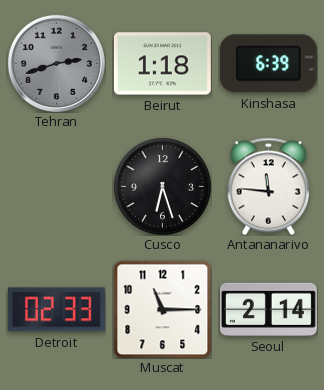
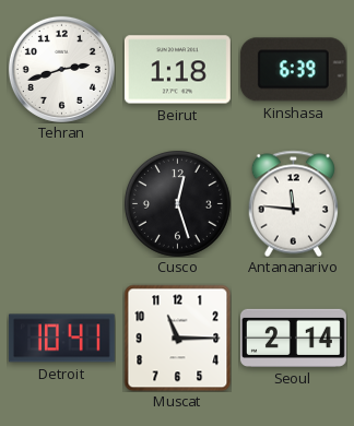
Tehran dial: grey -> white (61, 69)
Cusco: 6:27 -> 12:27 (177, 203)
Detroit: 02:33 -> 10:41 (61, 339)
